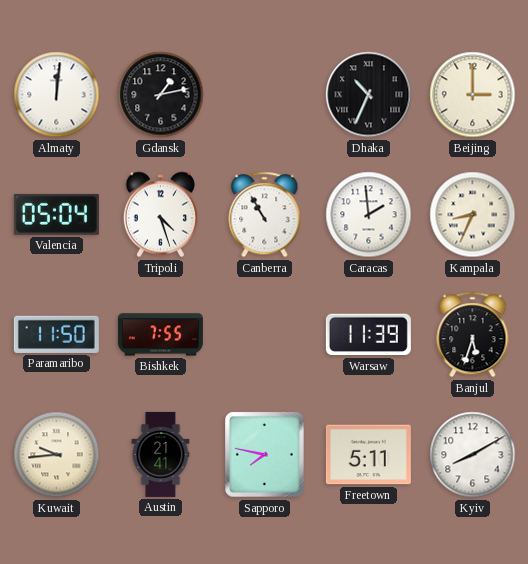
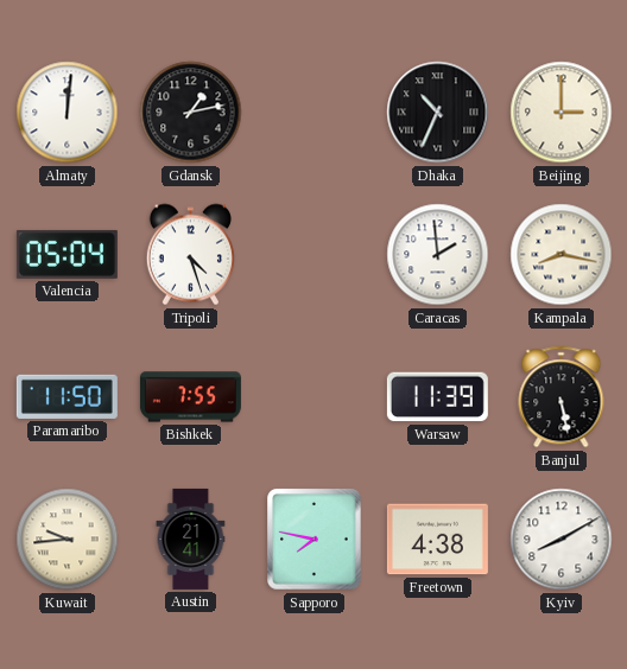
Canberra: 10:55 -> none (265, 215)
Kampala: 8:34 -> 8:17 (562, 255)
Banjul: 5:33 -> 5:28 (562, 397)
Freetown: 5:11 -> 4:38 (437, 540)
